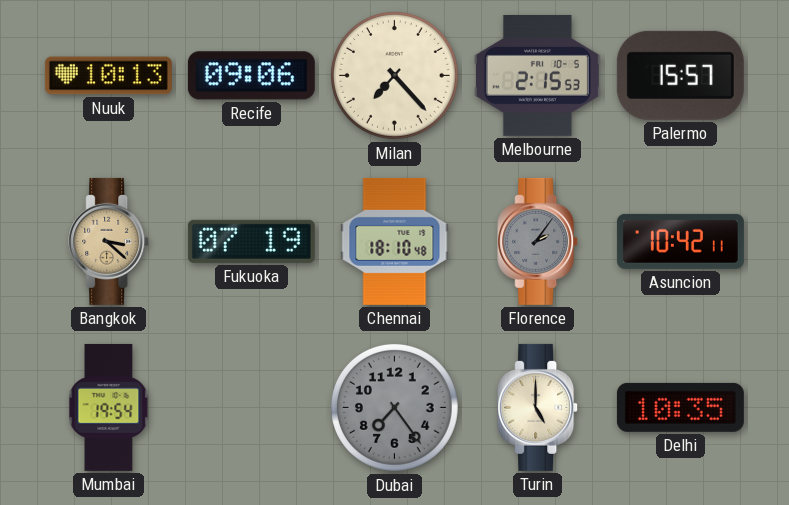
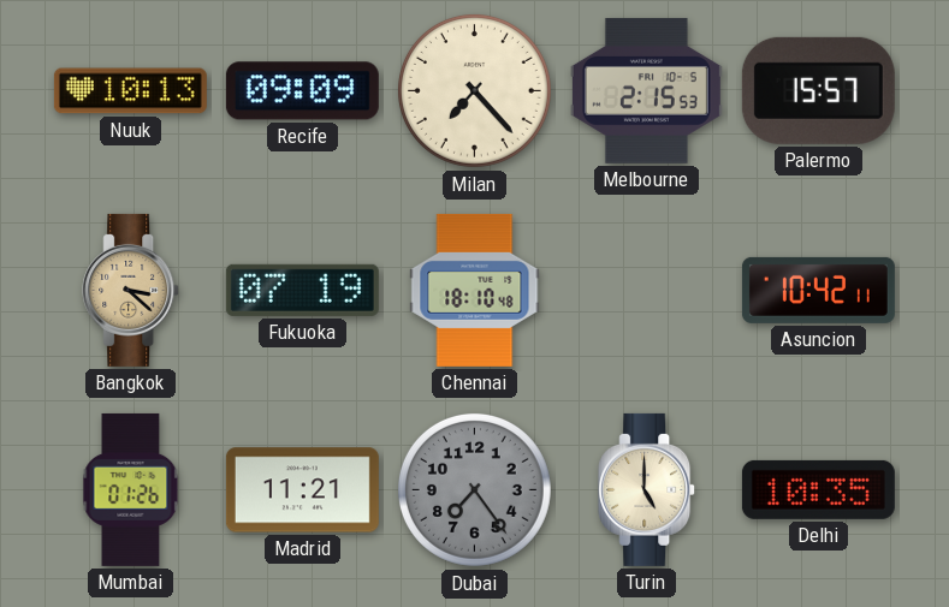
Recife: 09:06 -> 09:09 (302, 91)
Florence: 2:06 -> none (538, 241)
Mumbai: 19:54 -> 01:26 (131, 489)
Madrid: none -> 11:21 (302, 490)
